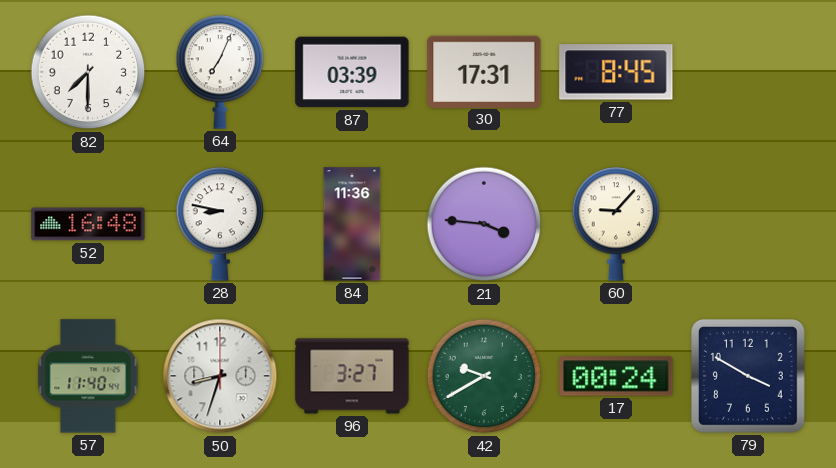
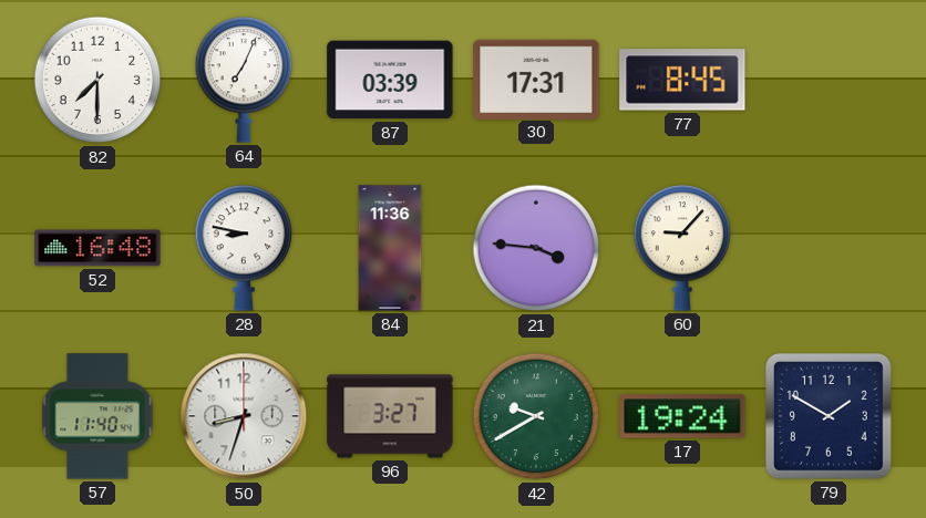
17: 00:24 -> 19:24 (682, 416)
79: 3:50 -> 1:50 (830, 417)
